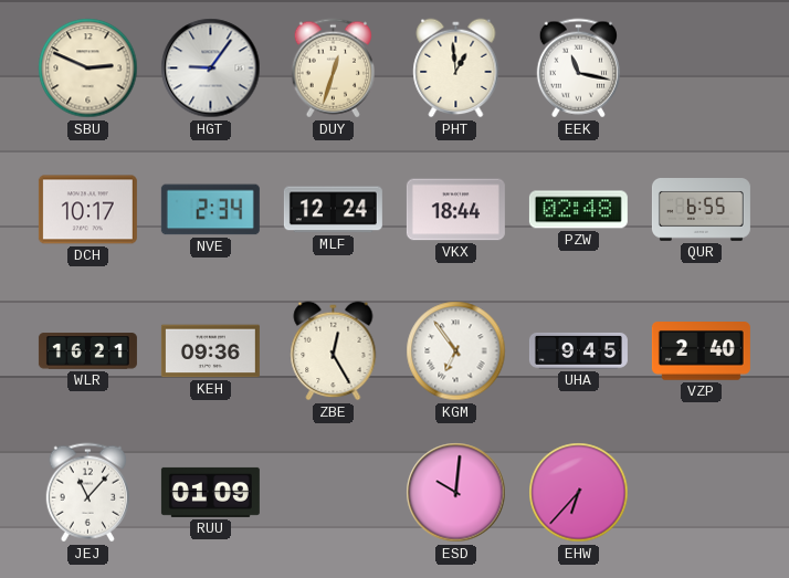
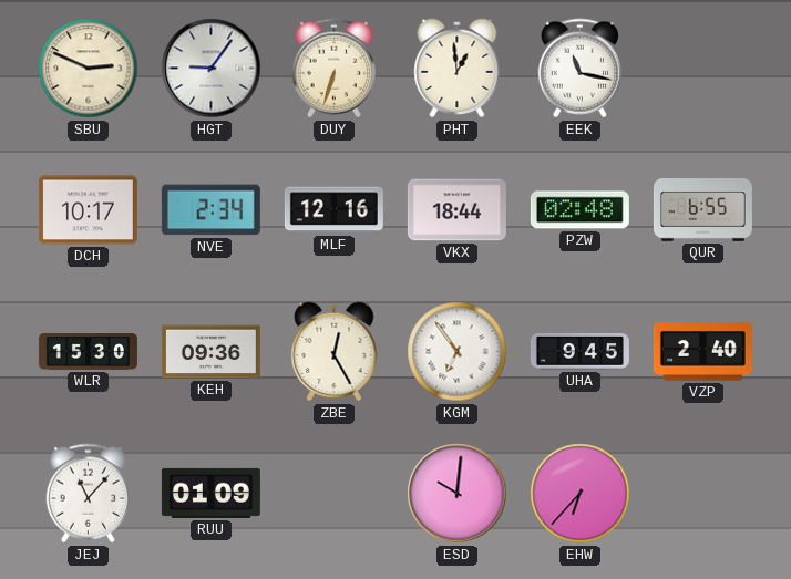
DUY: 12:33 -> 6:33 (333, 69)
MLF: 12:24 -> 12:16 (333, 210)
WLR: 16:21 -> 15:30 (88, 352)
